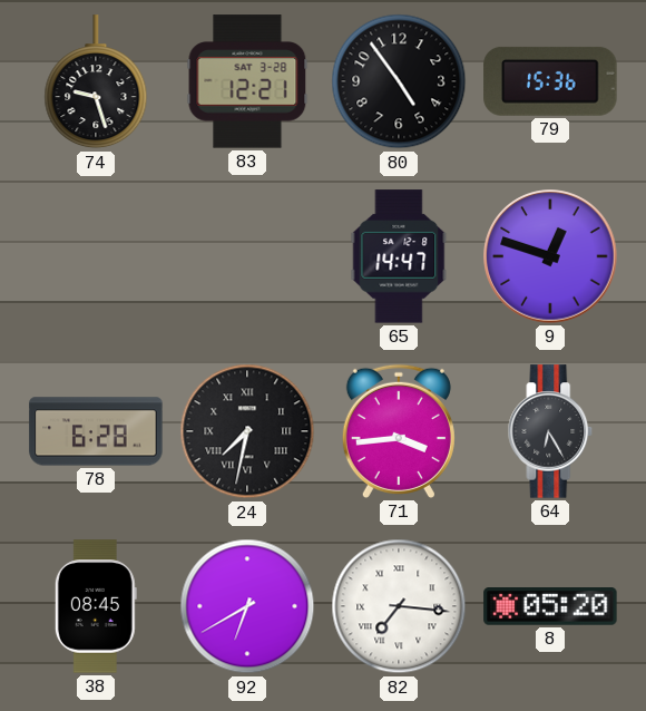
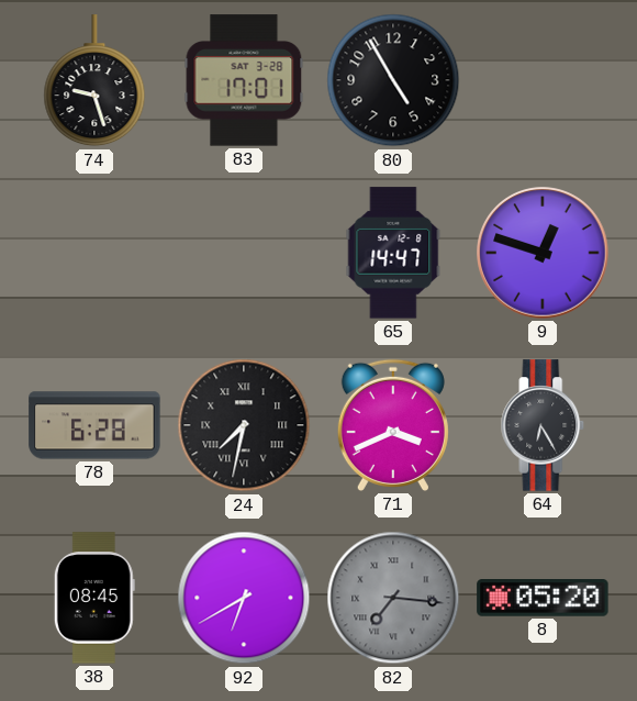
83: 12:21 -> 17:01 (244, 80)
80: 4:54 -> 4:55 (393, 80)
79: 15:36 -> none (550, 81)
71: 3:44 -> 3:41 (393, 425)
82 dial: white -> grey (393, 598)
